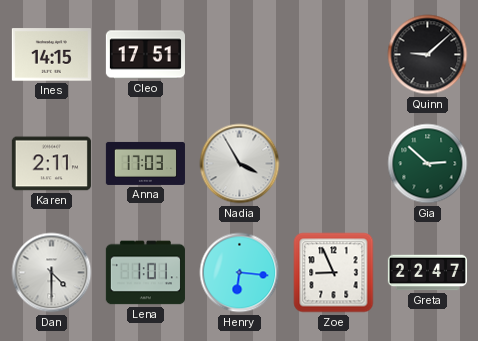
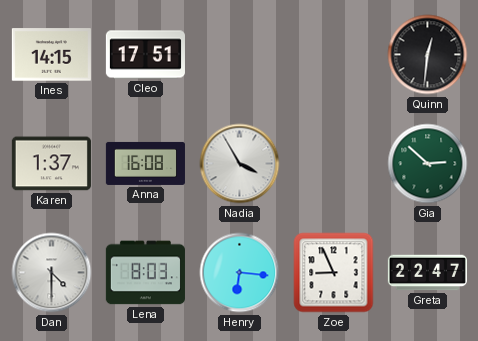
Quinn: 9:08 -> 12:31 (428, 55)
Karen: 2:11 -> 1:37 (51, 164)
Anna: 17:03 -> 16:08 (145, 163)
Lena: 1:01 -> 8:03 (145, 273)
